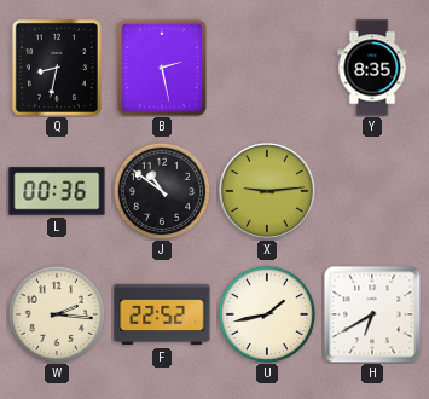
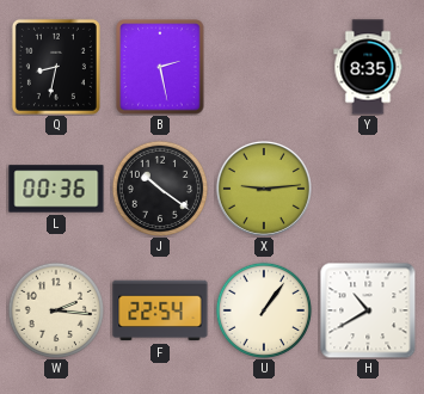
J: 10:51 -> 10:21 (159, 187)
F: 22:52 -> 22:54 (160, 310)
U: 1:43 -> 1:06 (263, 309)
H: 6:40 -> 10:40 (368, 310)
